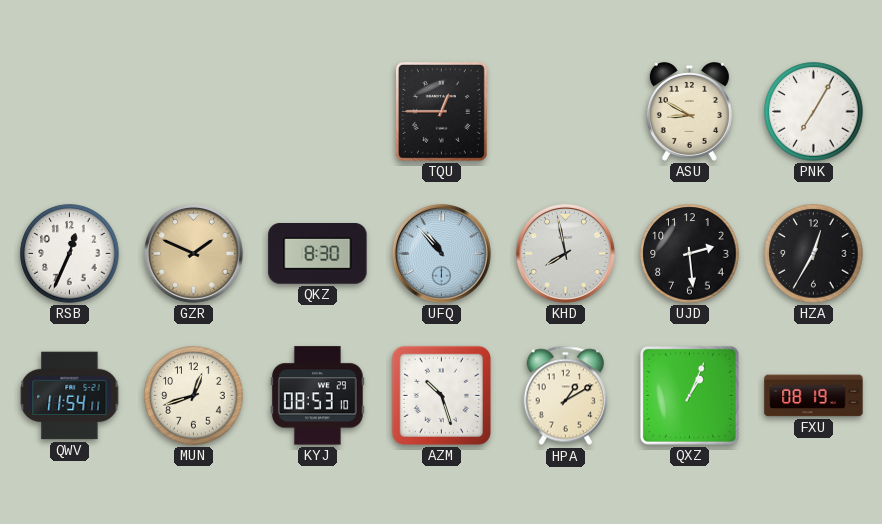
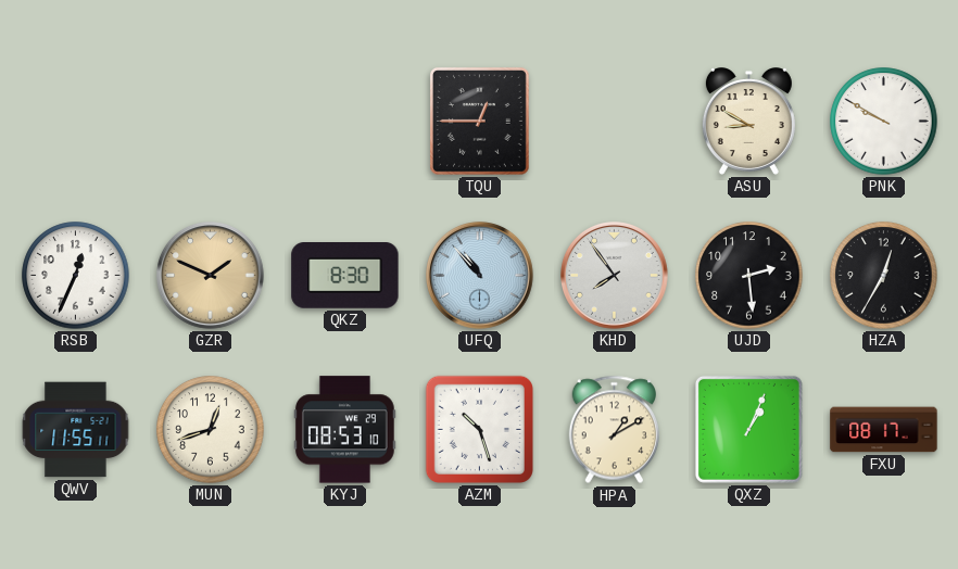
PNK: 7:05 -> 9:50 (884, 122)
KHD: 7:58 -> 7:54 (615, 276)
QWV: 11:54 -> 11:55 (76, 430)
FXU: 08:19 -> 08:17 (884, 430)
